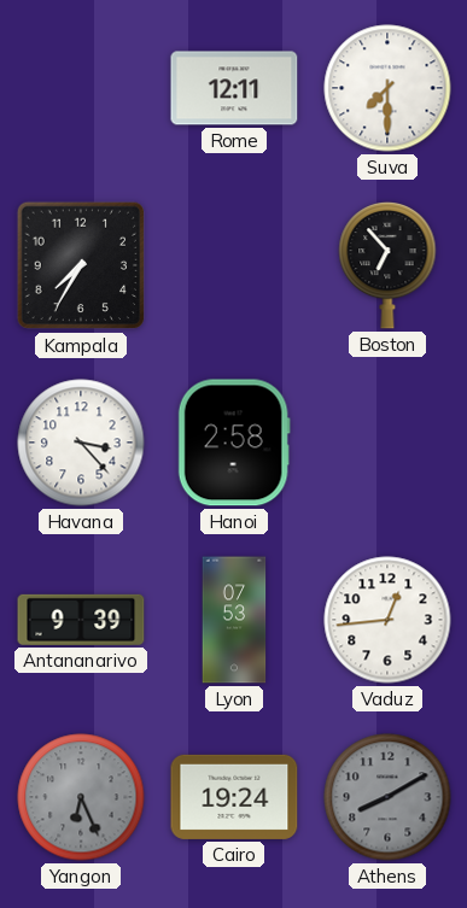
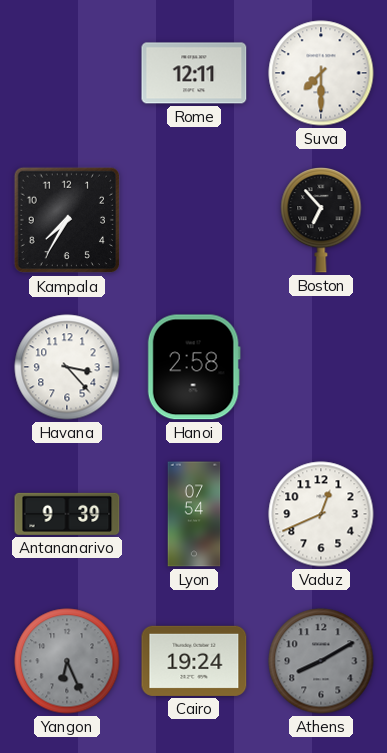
Lyon: 07:53 -> 07:54 (194, 514)
Vaduz: 12:44 -> 12:41 (321, 514)
